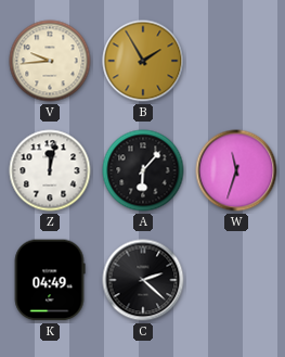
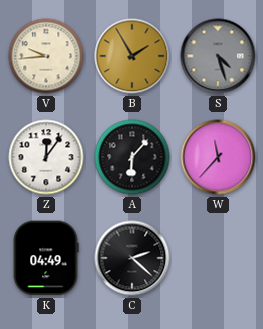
S: none -> 4:27 (218, 56)
Z: 12:02 -> 12:06 (46, 157)
W: 11:33 -> 11:37 (218, 157)
